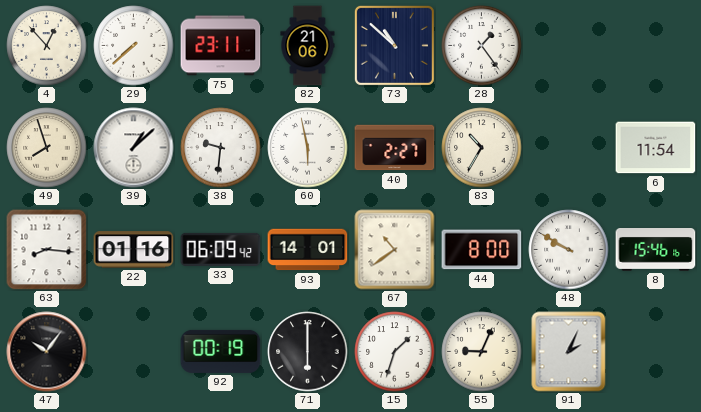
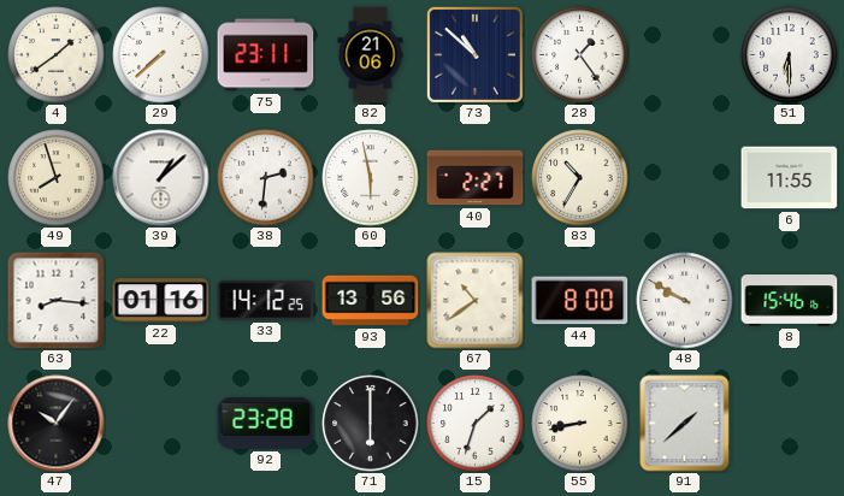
4: 12:53 -> 1:39 (57, 55)
51: none -> 6:30 (790, 55)
38: 9:31 -> 2:31 (266, 178)
6: 11:54 -> 11:55 (790, 178)
33: 06:09 -> 14:12 (266, 300)
93: 14:01 -> 13:56 (371, 301)
92: 00:19 -> 23:28 (266, 423)
55: 9:04 -> 8:43 (580, 424)
91: 2:04 -> 1:38 (685, 424)
